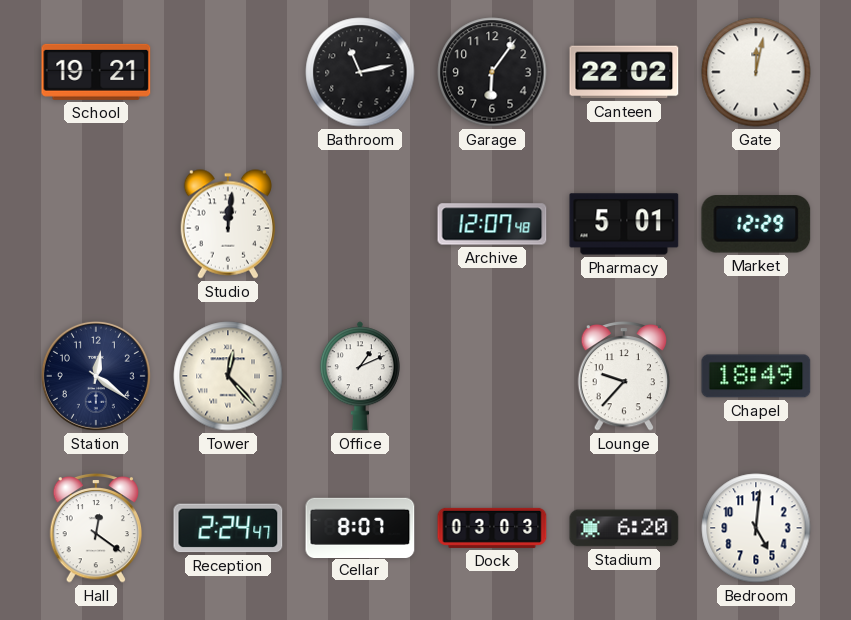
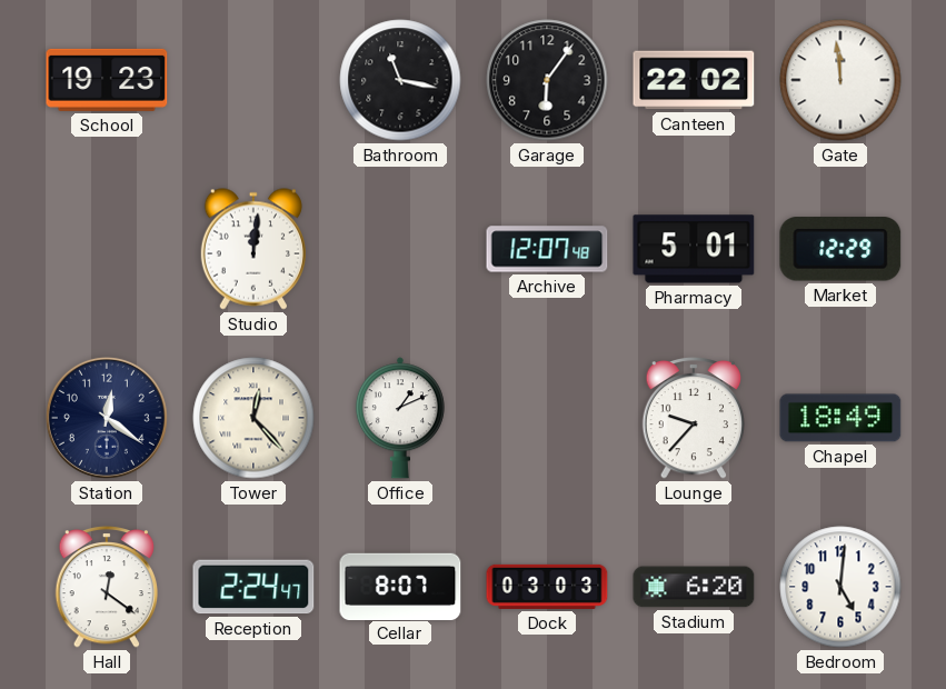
School: 19:21 -> 19:23 (107, 80)
Bathroom: 11:13 -> 11:17 (400, 80)
Gate: 12:02 -> 11:59 (840, 80)
